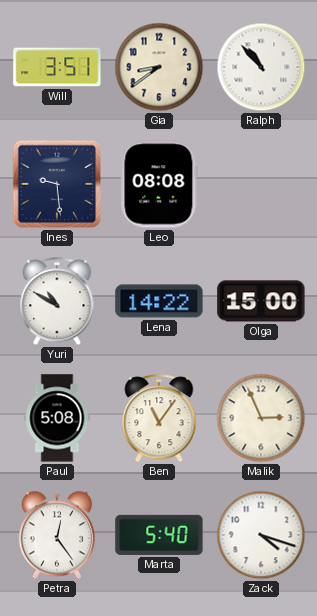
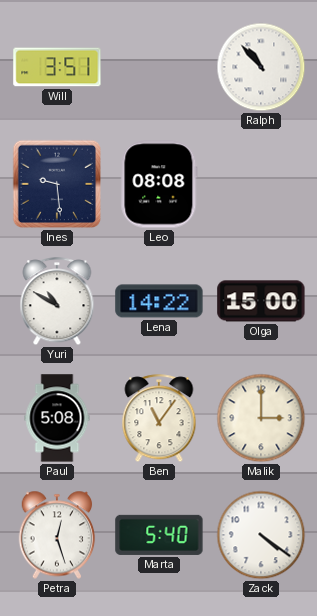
Gia: 8:39 -> none (159, 67)
Malik: 2:56 -> 3:00 (261, 418)
Petra: 12:24 -> 12:27 (57, 535)
Zack: 4:18 -> 4:21 (261, 535)
